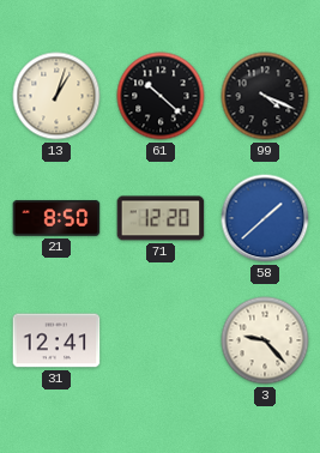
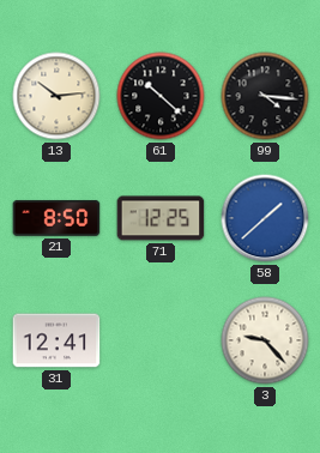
13: 1:03 -> 10:14 (56, 96)
99: 4:19 -> 4:16 (265, 96)
71: 12:20 -> 12:25 (161, 218)
